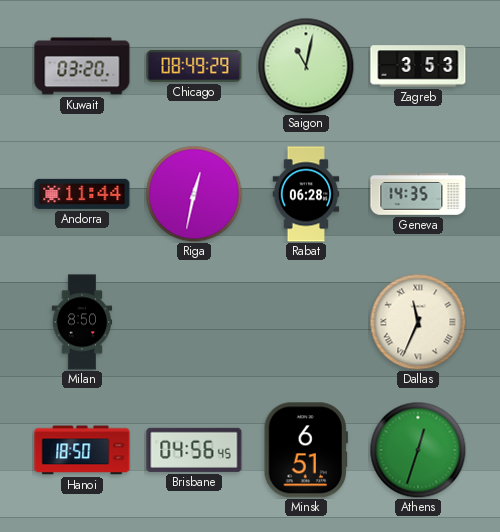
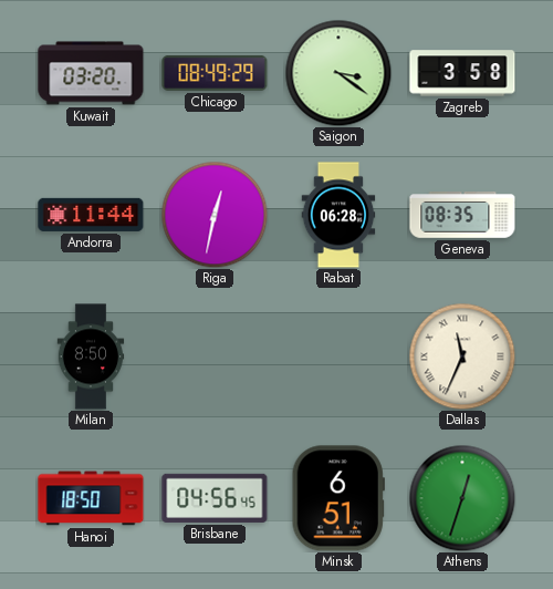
Saigon: 11:02 -> 3:21 (338, 73)
Zagreb: 3:53 -> 3:58 (462, 73)
Geneva: 14:35 -> 08:35 (462, 216)
